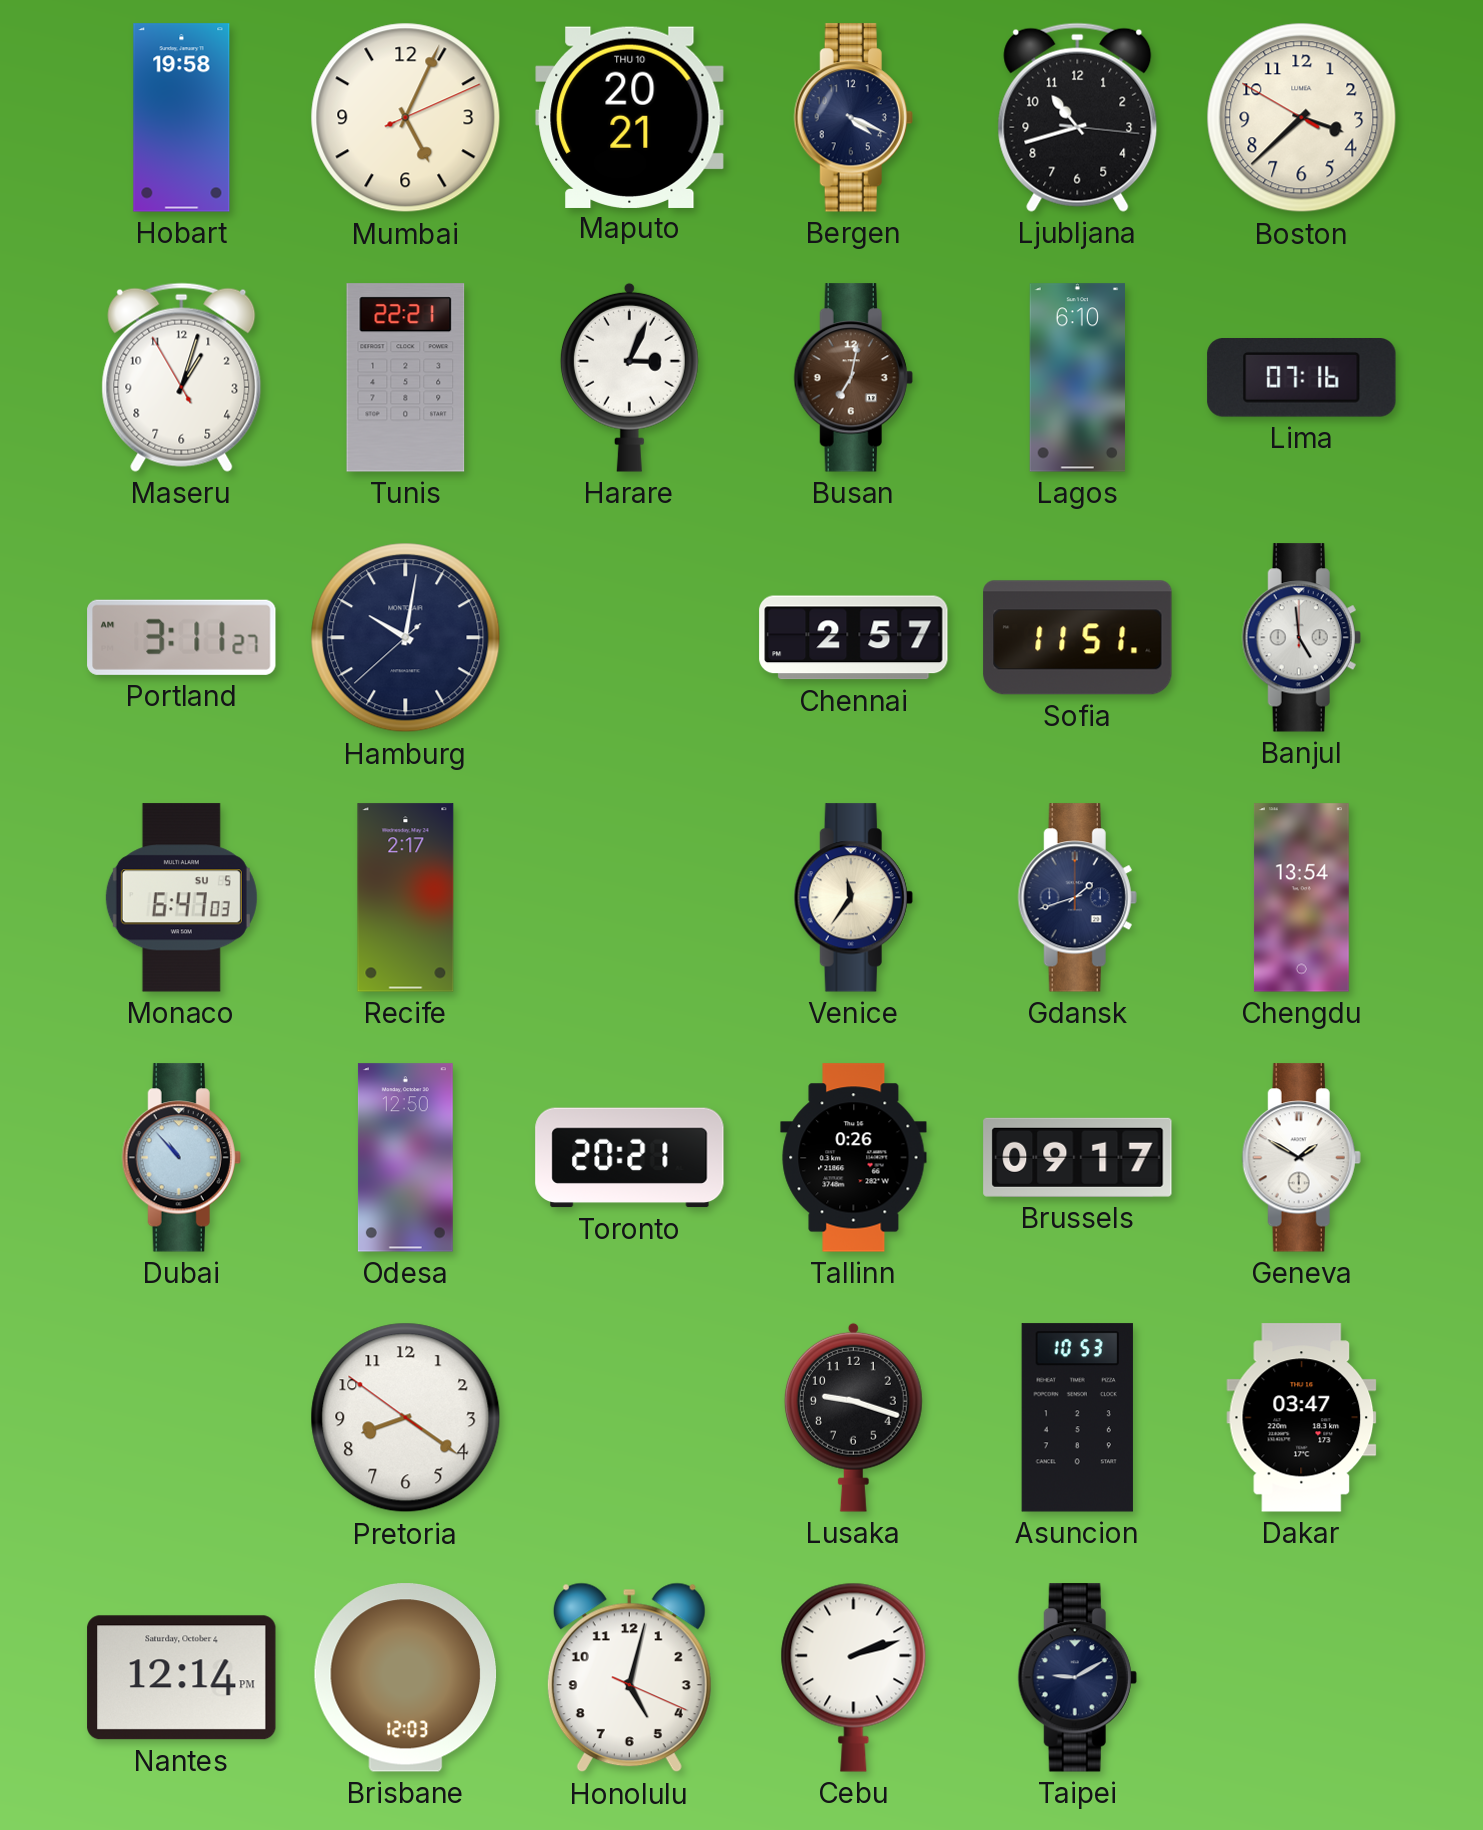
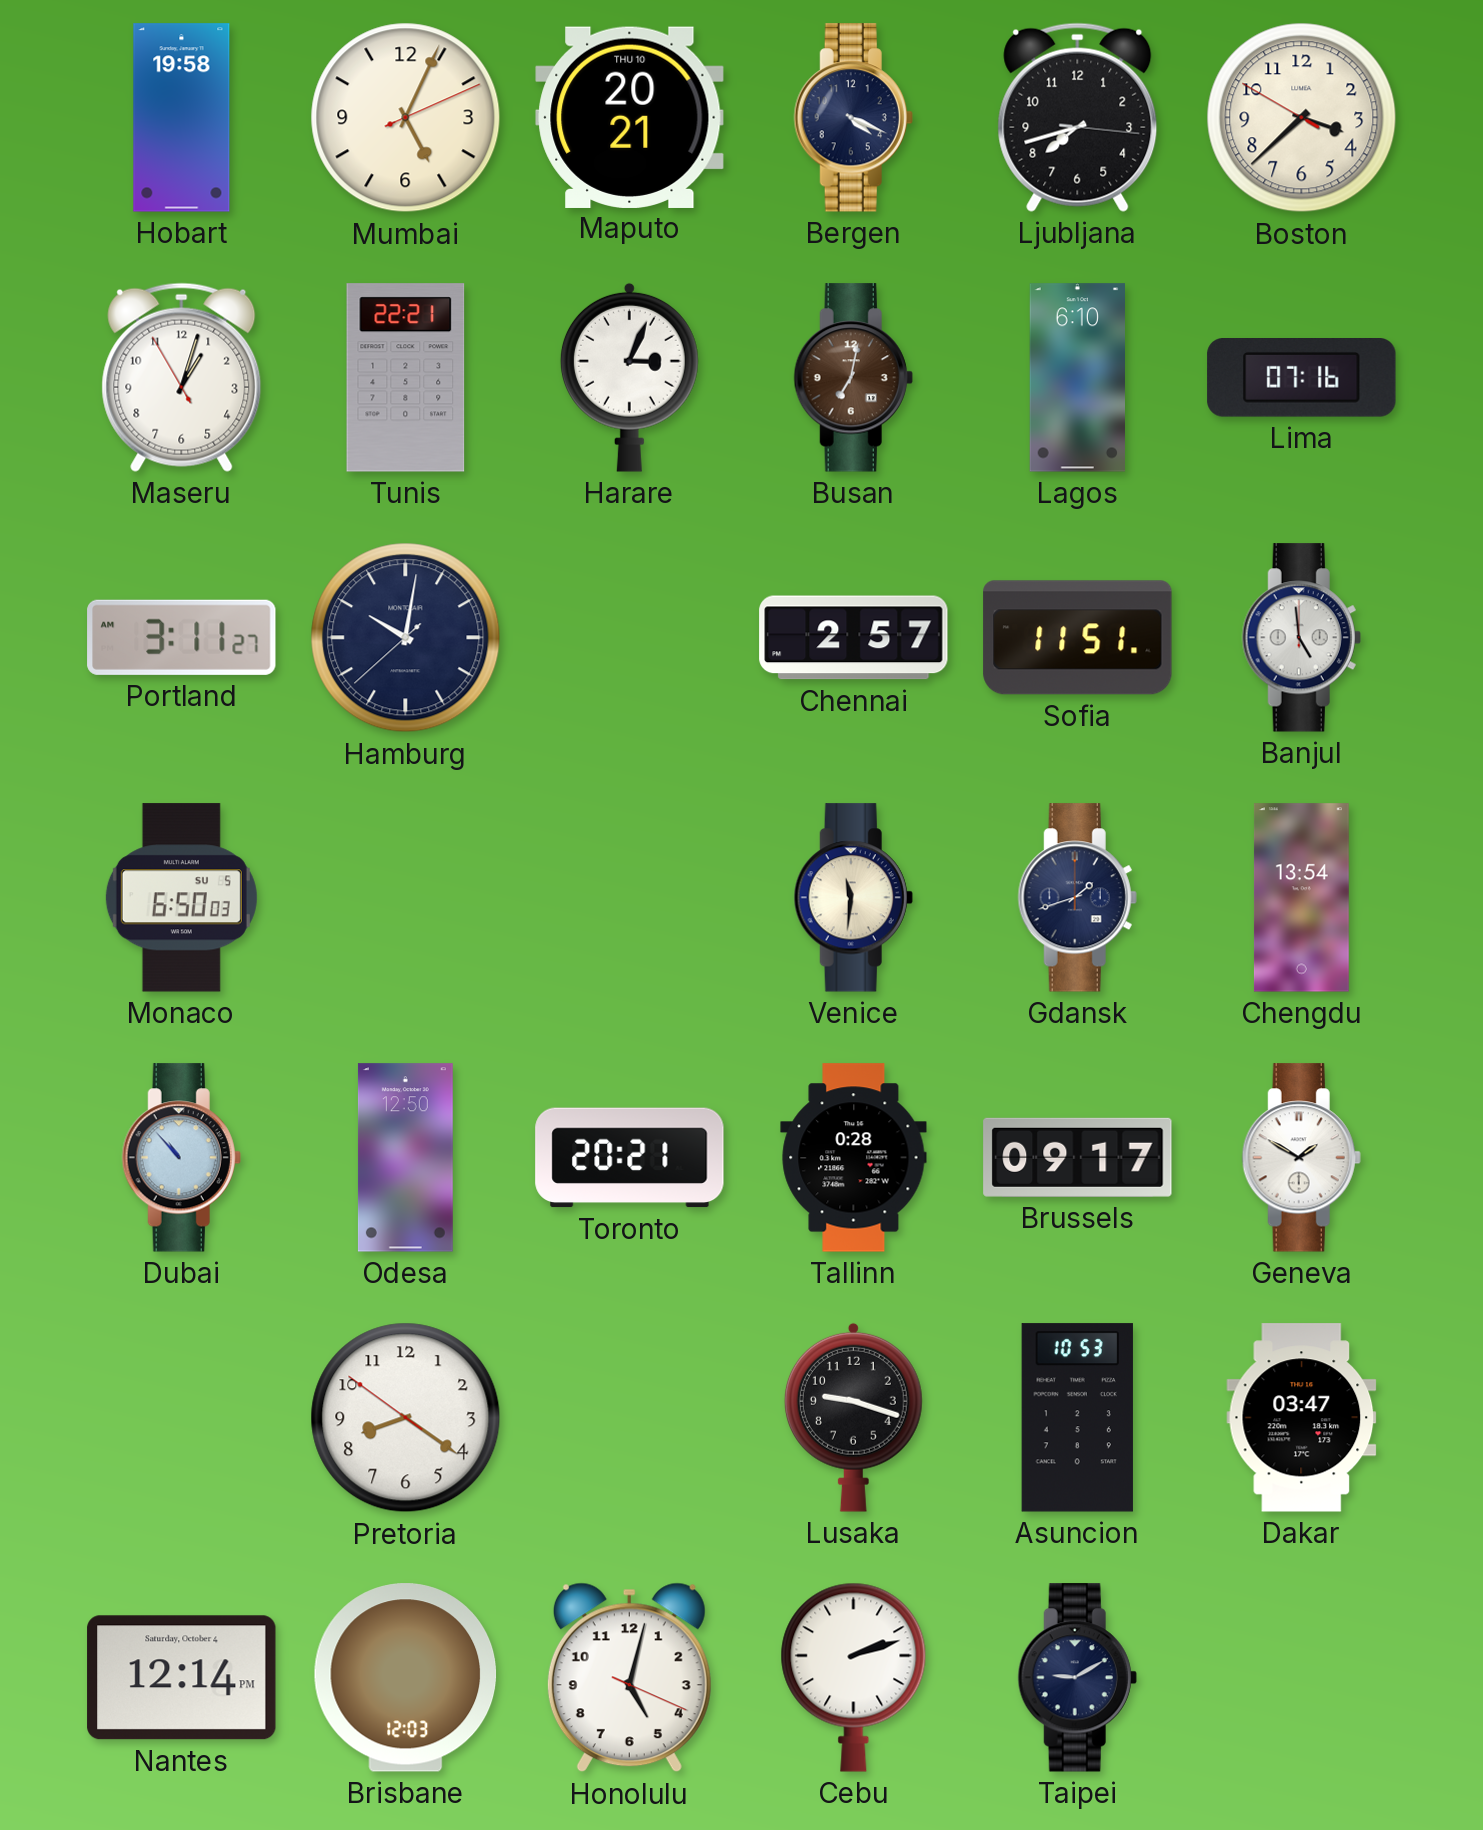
Ljubljana: 10:42 -> 7:42 (1078, 117)
Monaco: 6:47 -> 6:50 (181, 898)
Recife: 2:17 -> none (406, 898)
Venice: 11:36 -> 11:31 (853, 898)
Tallinn: 0:26 -> 0:28 (854, 1158)
